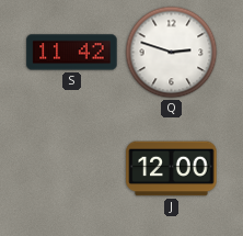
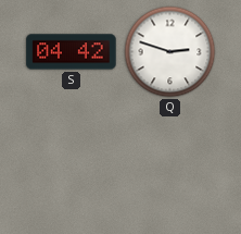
S: 11:42 -> 04:42 (72, 52)
J: 12:00 -> none (172, 169)
